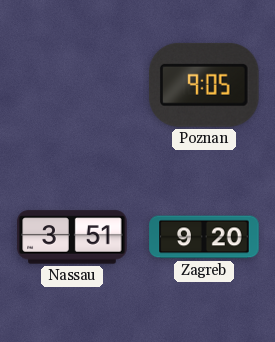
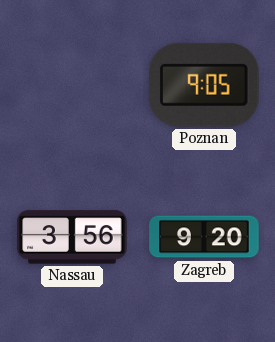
Nassau: 3:51 -> 3:56 (72, 237)
